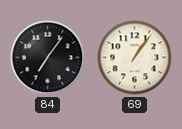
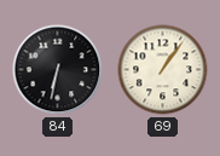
84: 7:06 -> 6:32 (58, 70)
